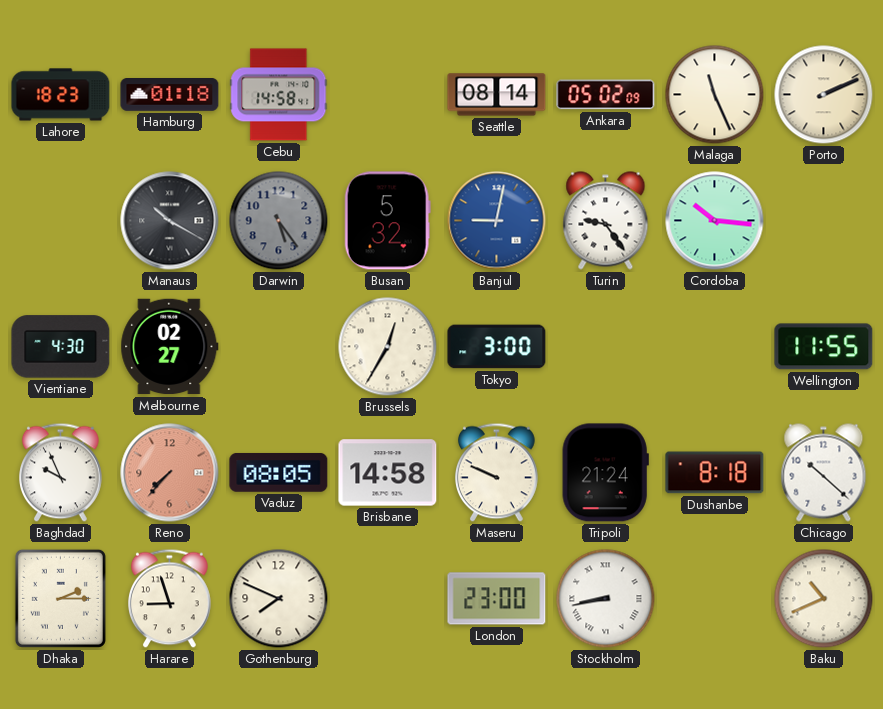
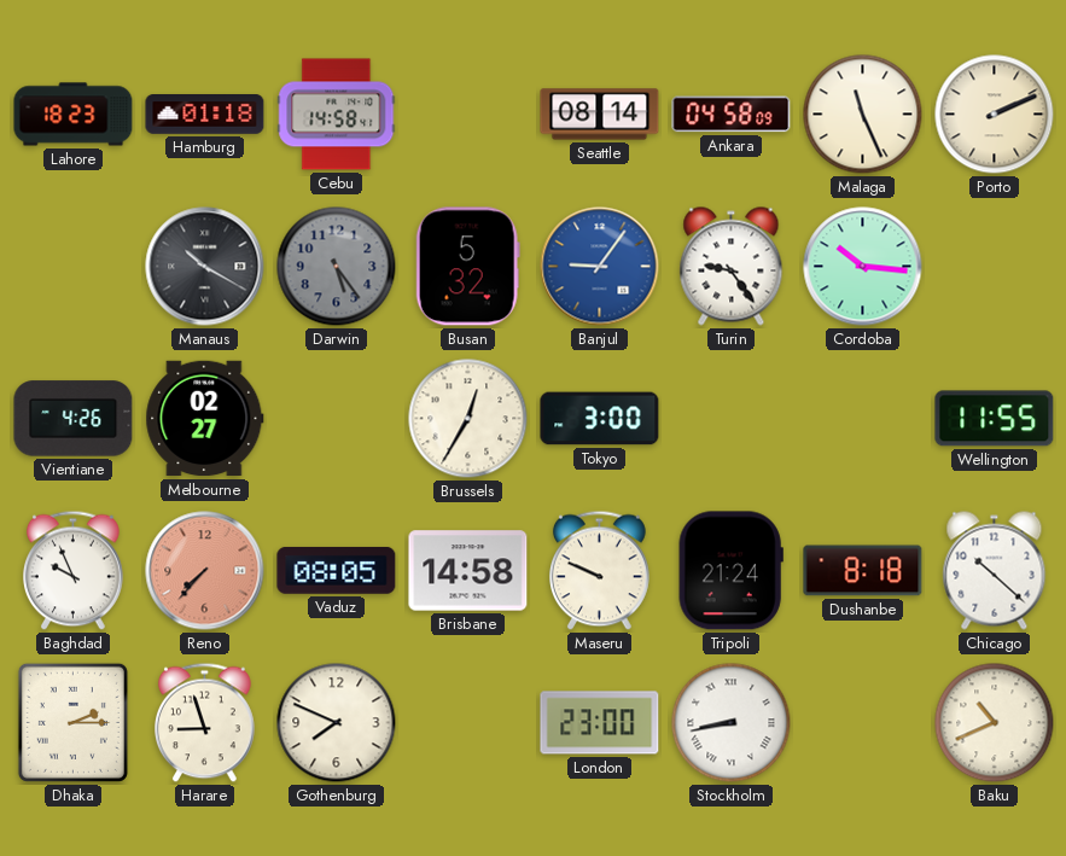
Ankara: 05:02 -> 04:58 (732, 115)
Banjul: 9:02 -> 9:06 (600, 267)
Vientiane: 4:30 -> 4:26 (74, 419)
